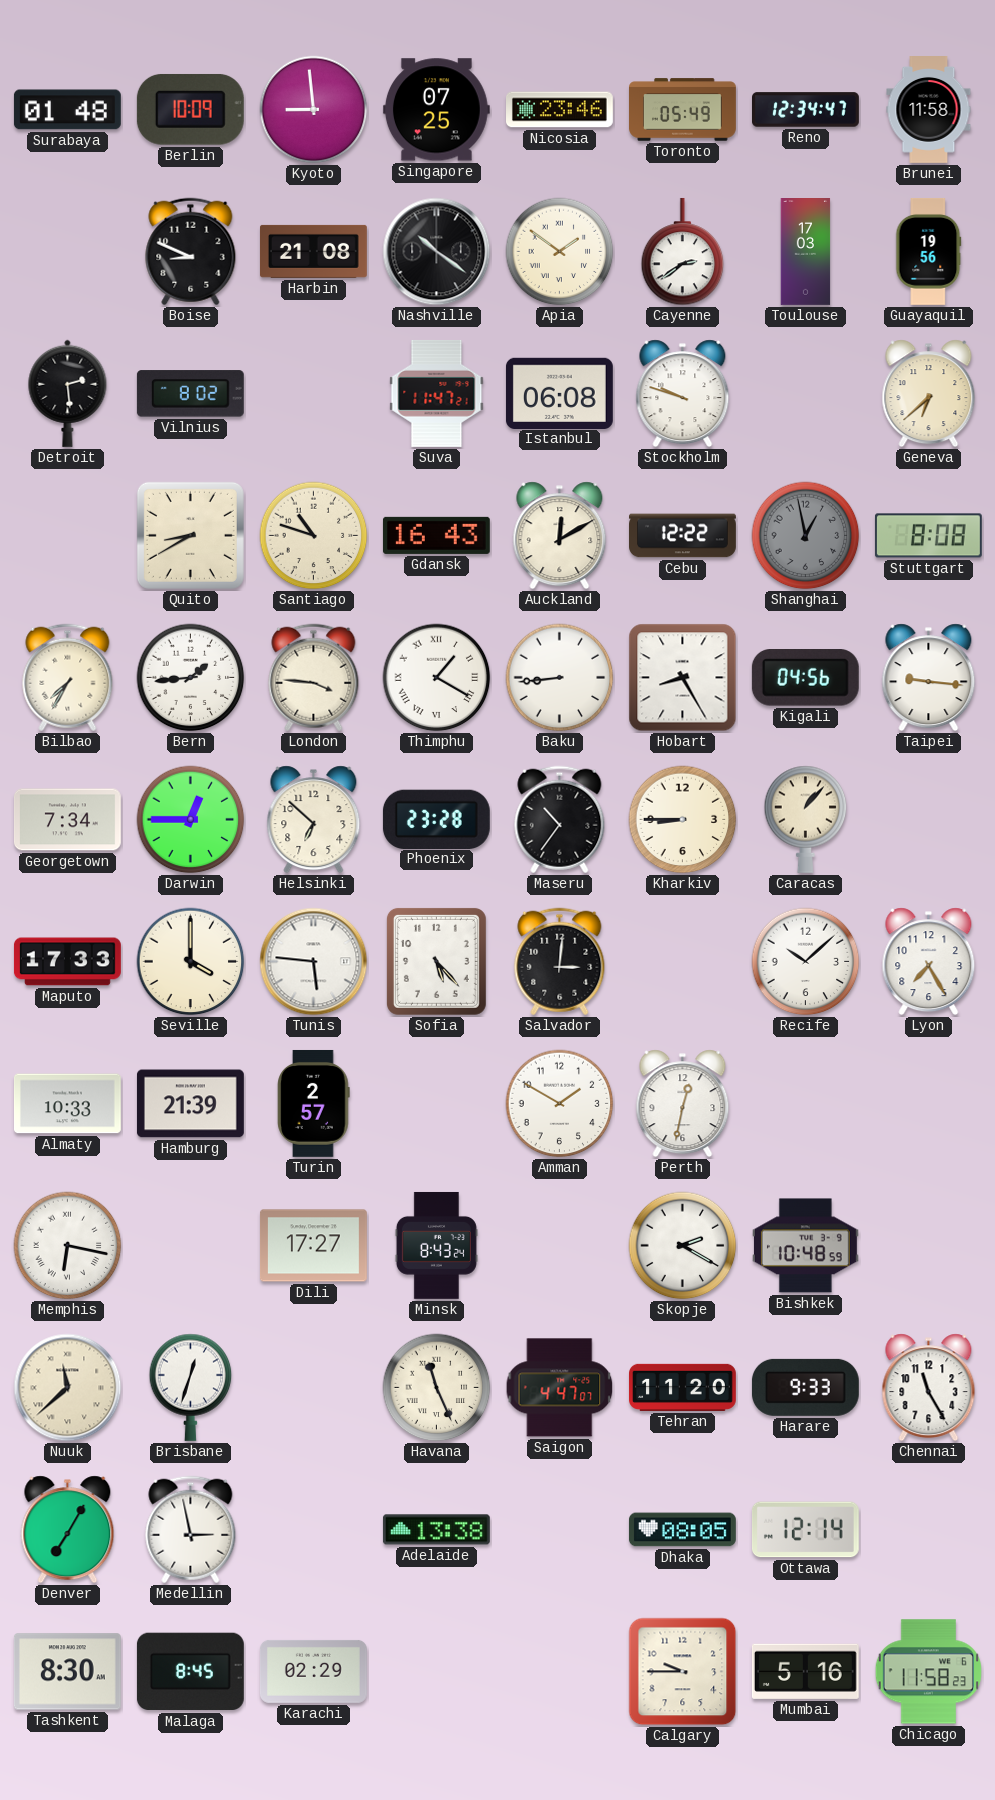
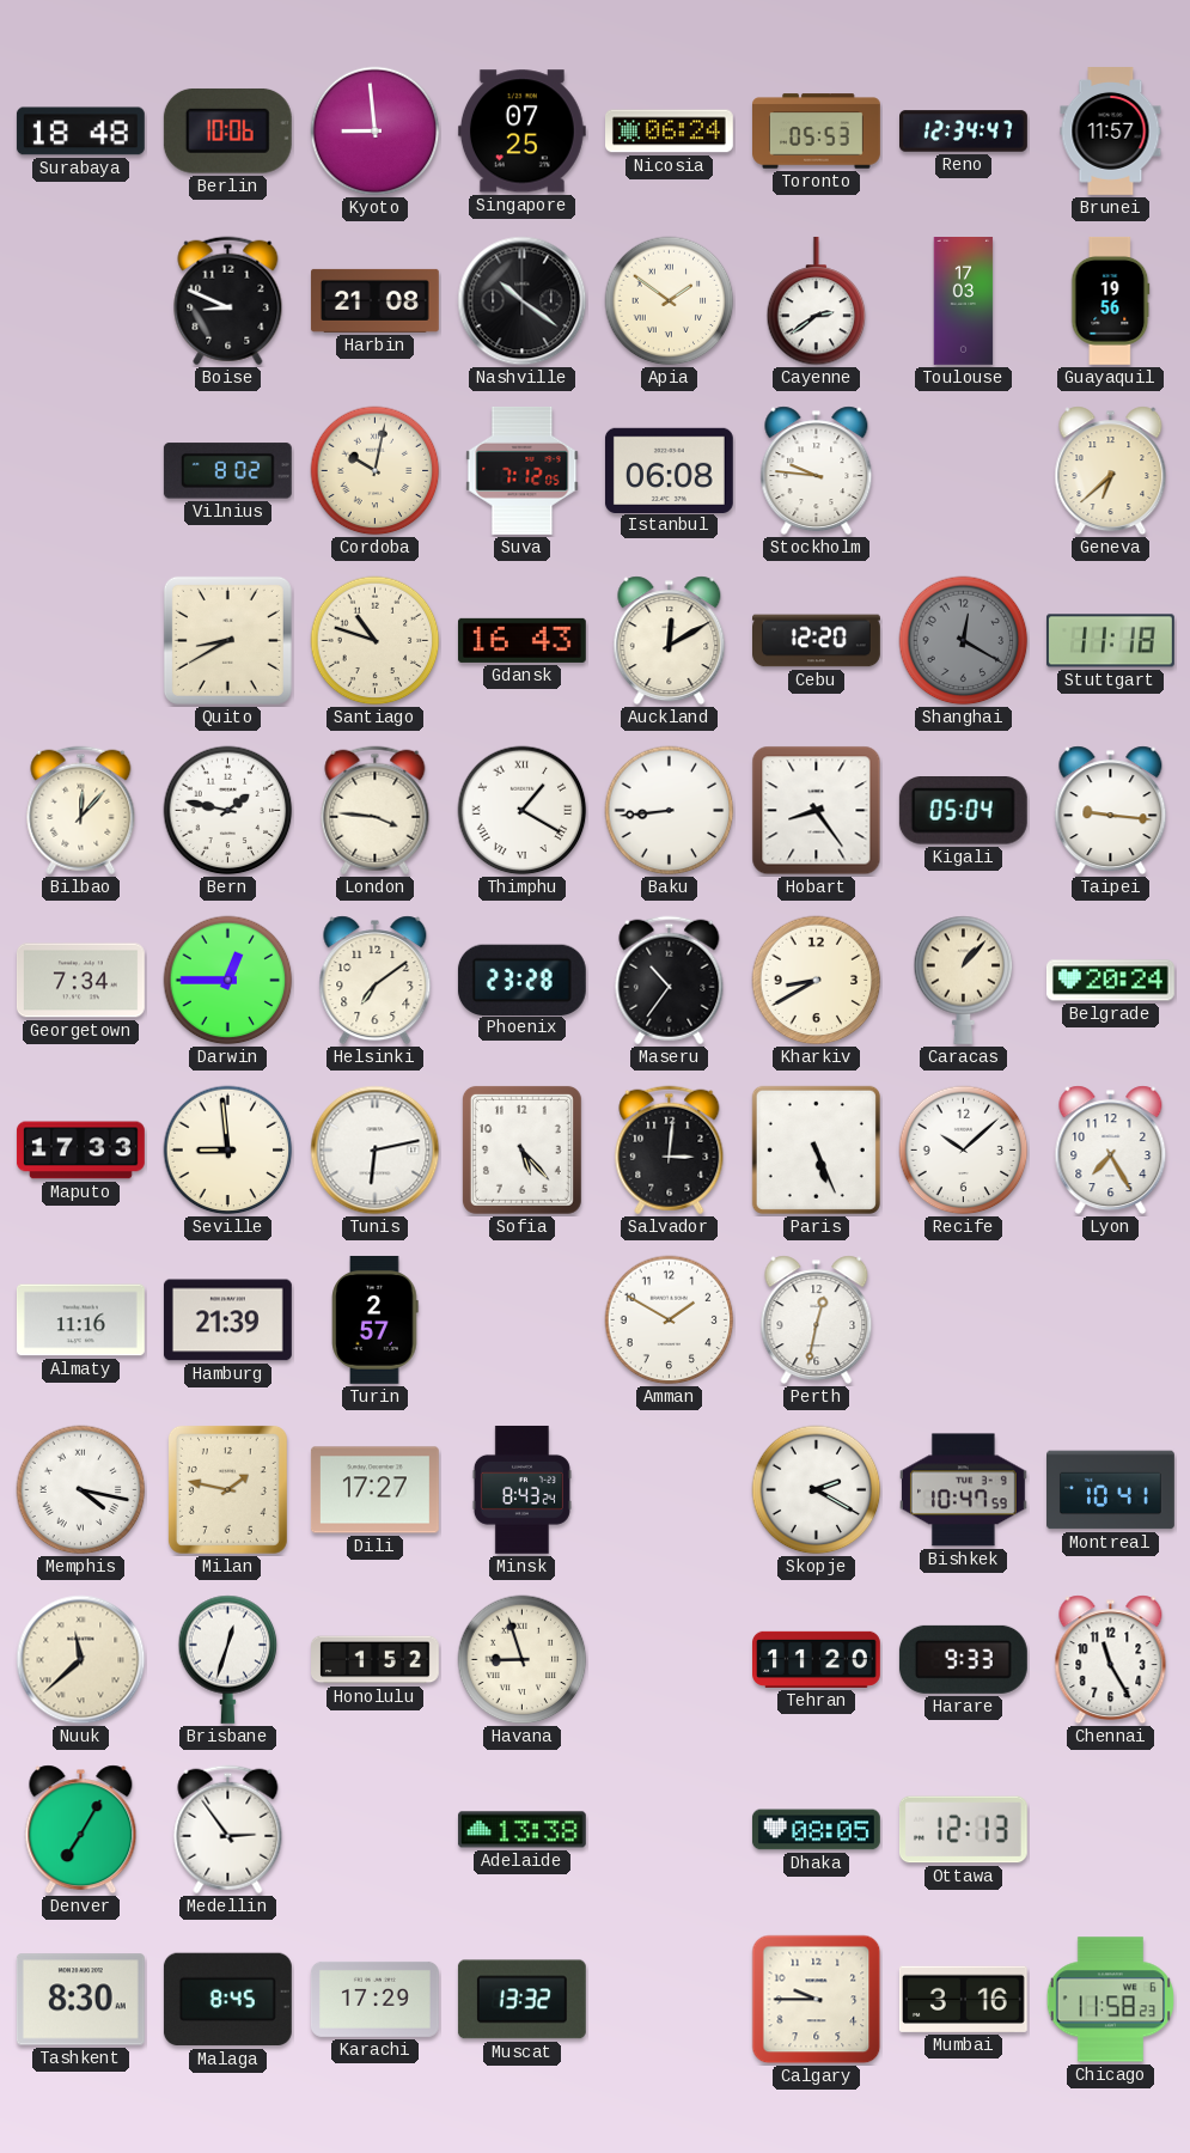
Surabaya: 01:48 -> 18:48 (80, 132)
Berlin: 10:09 -> 10:06 (227, 130)
Nicosia: 23:46 -> 06:24 (670, 132)
Toronto: 05:49 -> 05:53 (817, 132)
Brunei: 11:58 -> 11:57 (1111, 132)
Detroit: 2:29 -> none (68, 393)
Cordoba: none -> 10:02 (376, 471)
Suva: 11:47 -> 7:12 (523, 470)
Stockholm: 9:48 -> 9:46 (817, 471)
Cebu: 12:22 -> 12:20 (817, 641)
Shanghai: 12:58 -> 12:20 (964, 641)
Stuttgart: 8:08 -> 11:18 (1110, 641)
Bilbao: 7:35 -> 12:07 (81, 811)
Bern: 1:44 -> 1:47 (228, 811)
Hobart: 8:25 -> 8:24 (817, 811)
Kigali: 04:56 -> 05:04 (963, 811)
Helsinki: 6:52 -> 7:09 (376, 981)
Kharkiv: 8:45 -> 8:40 (817, 981)
Belgrade: none -> 20:24 (1110, 981)
Seville: 4:00 -> 8:59 (228, 1151)
Tunis: 5:46 -> 6:13 (376, 1151)
Paris: none -> 5:26 (816, 1149)
Almaty: 10:33 -> 11:16 (80, 1321)
Memphis: 6:17 -> 4:17 (81, 1490)
Milan: none -> 1:47 (227, 1489)
Bishkek: 10:48 -> 10:47 (963, 1490)
Montreal: none -> 10:41 (1111, 1490)
Honolulu: none -> 1:52 (376, 1660)
Havana: 11:26 -> 8:57 (523, 1660)
Saigon: 4:47 -> none (560, 1388)
Medellin: 2:58 -> 2:54 (228, 1830)
Ottawa: 12:14 -> 12:13 (963, 1830)
Karachi: 02:29 -> 17:29 (374, 1999)
Muscat: none -> 13:32 (521, 2000)
Mumbai: 5:16 -> 3:16 (963, 1999)
